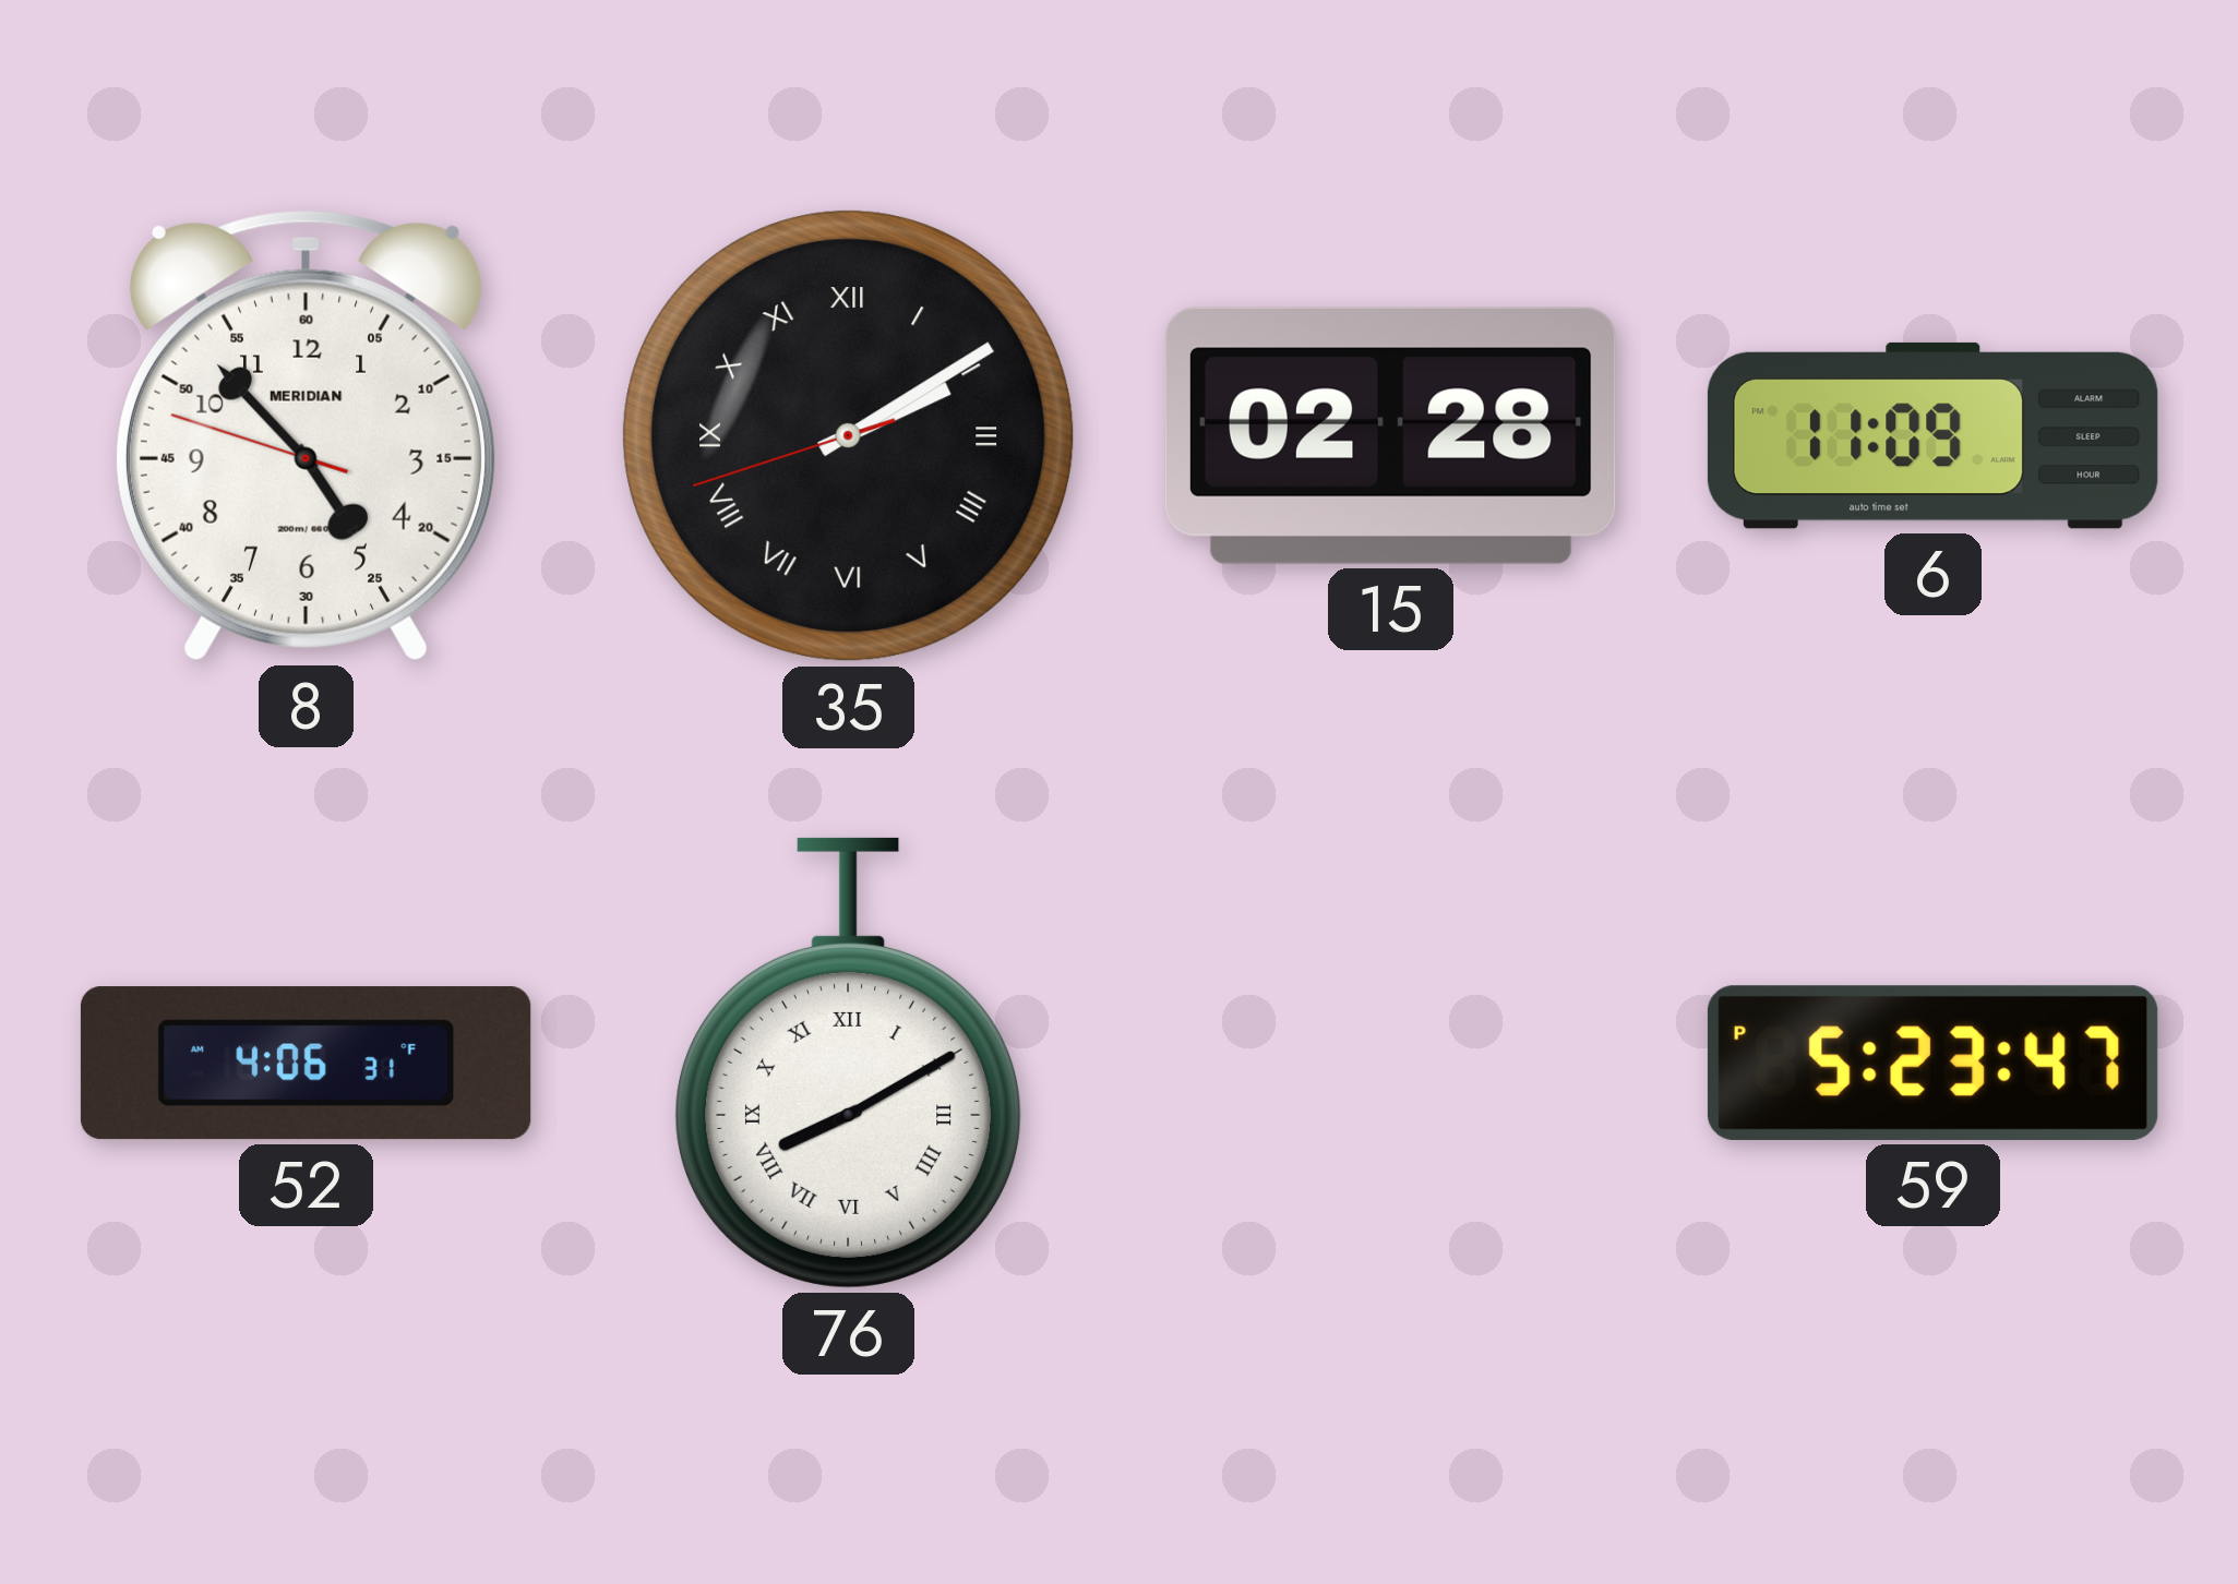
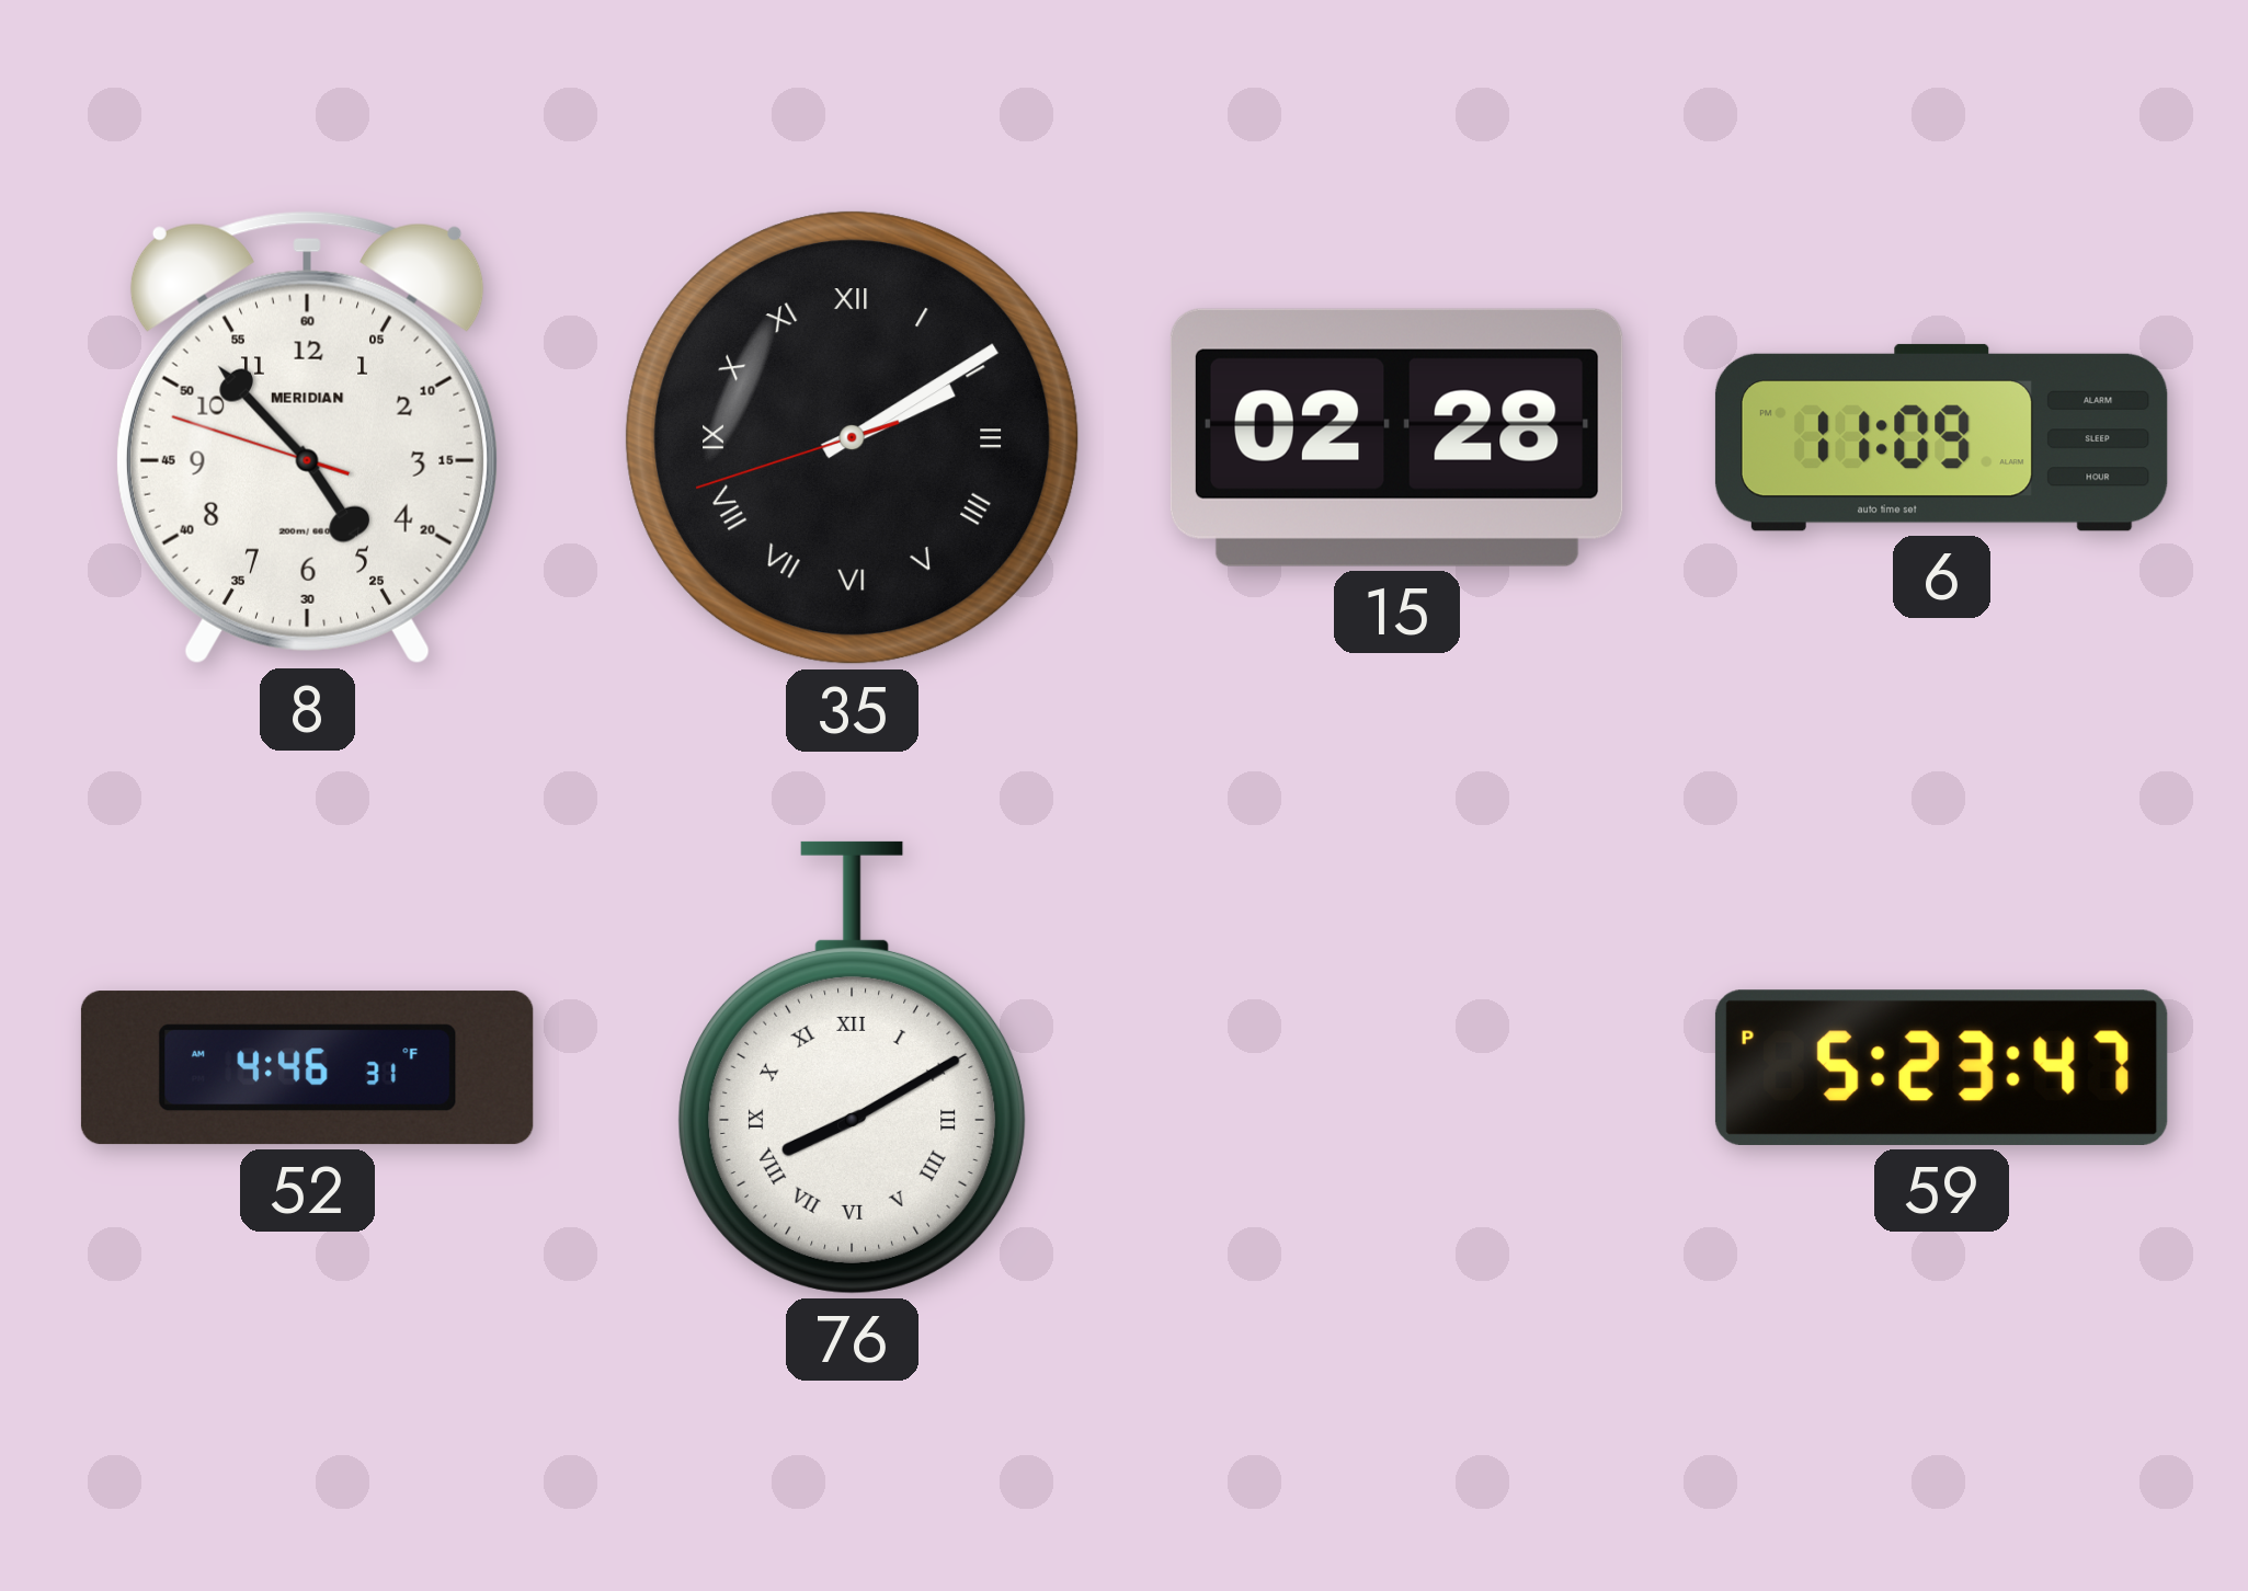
52: 4:06 -> 4:46 (307, 1068)
